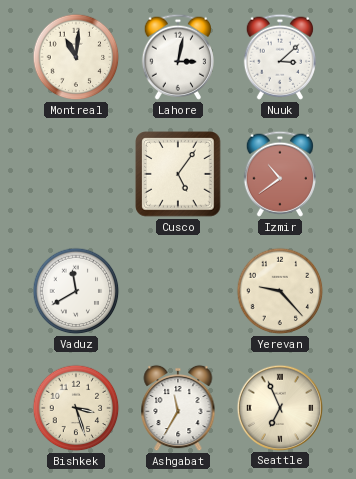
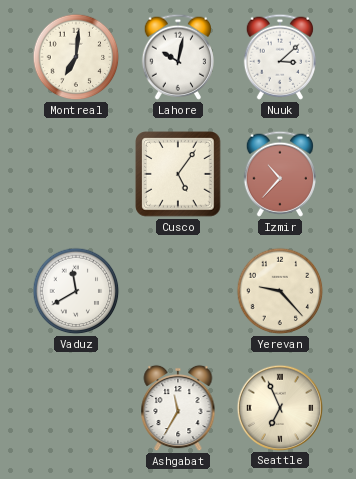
Montreal: 11:01 -> 7:01 (76, 57)
Lahore: 3:02 -> 10:02 (178, 57)
Izmir: 10:39 -> 10:37 (280, 174)
Bishkek: 3:27 -> none (76, 408)
